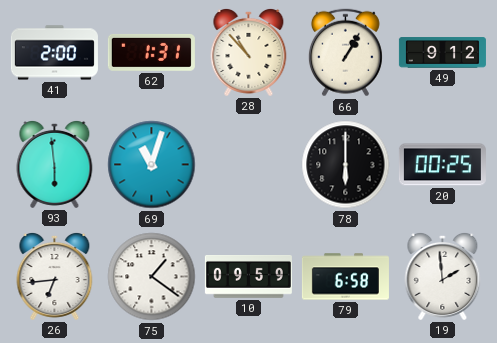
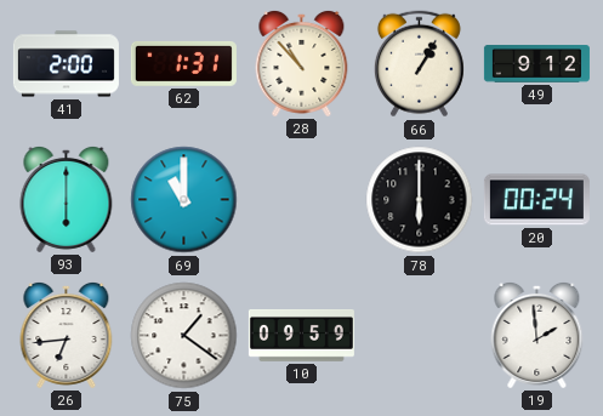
93: 5:59 -> 6:00 (67, 199)
69: 11:03 -> 11:00 (184, 200)
20: 00:25 -> 00:24 (536, 200)
79: 6:58 -> none (345, 277)
